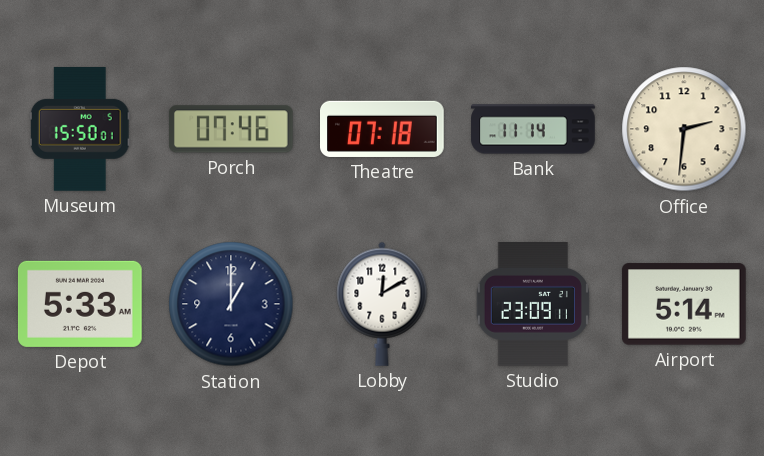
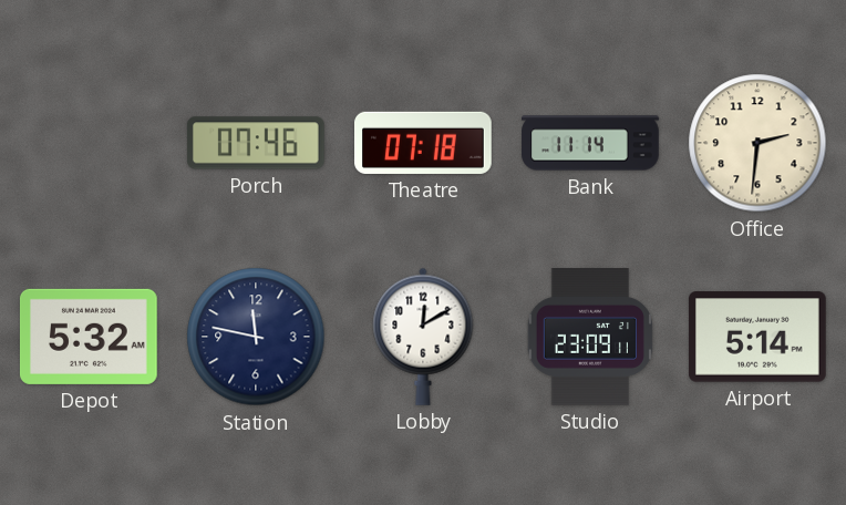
Museum: 15:50 -> none (80, 130)
Depot: 5:33 -> 5:32 (89, 337)
Station: 1:00 -> 11:47 (256, 337)
